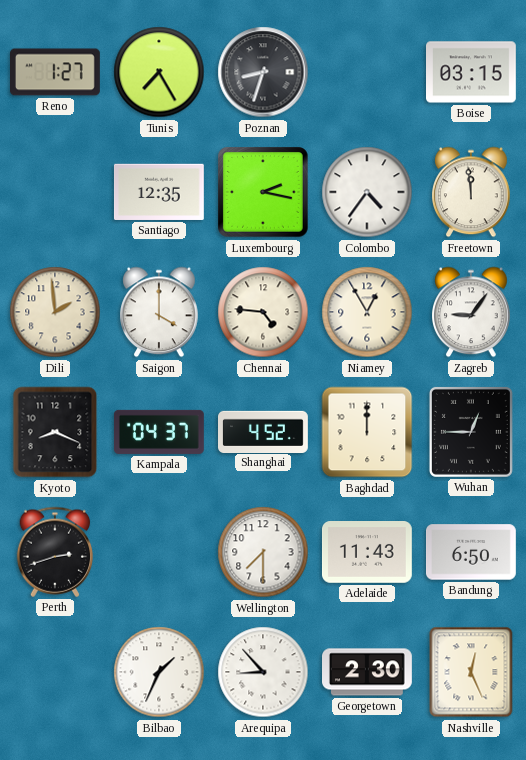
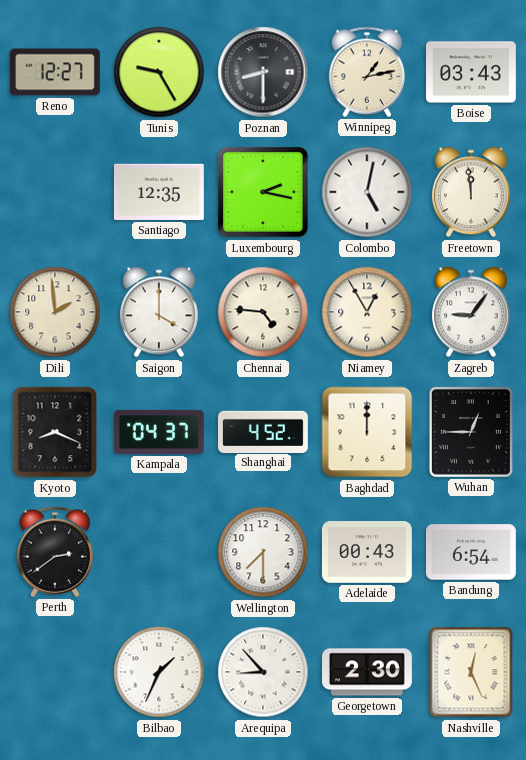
Reno: 1:27 -> 12:27 (56, 72)
Tunis: 7:25 -> 9:25 (159, 72)
Poznan: 8:33 -> 8:30 (263, 72)
Winnipeg: none -> 1:13 (367, 72)
Boise: 03:15 -> 03:43 (472, 72)
Colombo: 4:36 -> 5:02 (367, 192)
Perth: 2:42 -> 2:39 (55, 552)
Adelaide: 11:43 -> 00:43 (367, 553)
Bandung: 6:50 -> 6:54 (472, 552)
